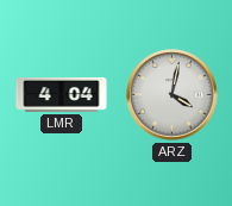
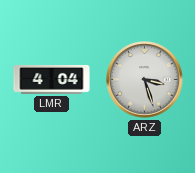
ARZ: 4:02 -> 3:27 (145, 80)
